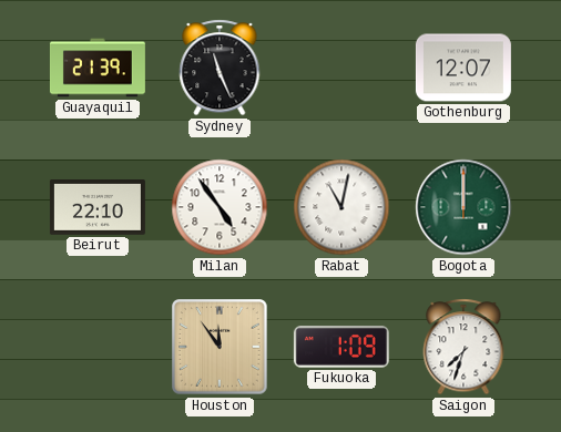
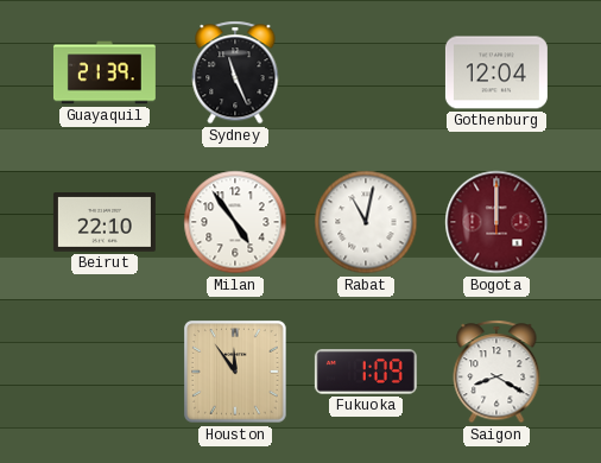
Gothenburg: 12:07 -> 12:04 (496, 72)
Bogota dial: green -> burgundy (496, 222)
Saigon: 7:33 -> 8:20 (496, 372)
